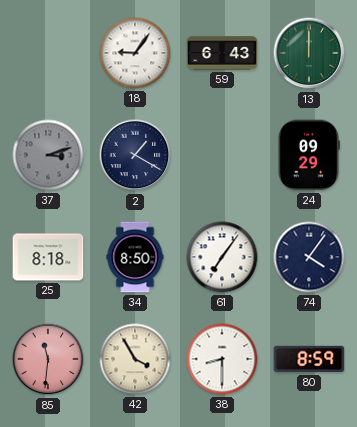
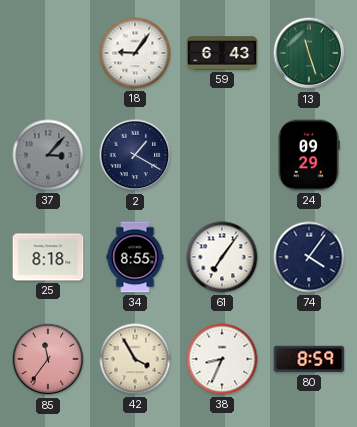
13: 12:00 -> 11:27 (309, 53)
37: 3:12 -> 3:07 (48, 155)
34: 8:50 -> 8:55 (135, 257)
85: 11:31 -> 11:36 (48, 359)
38: 8:30 -> 8:34 (222, 359)
